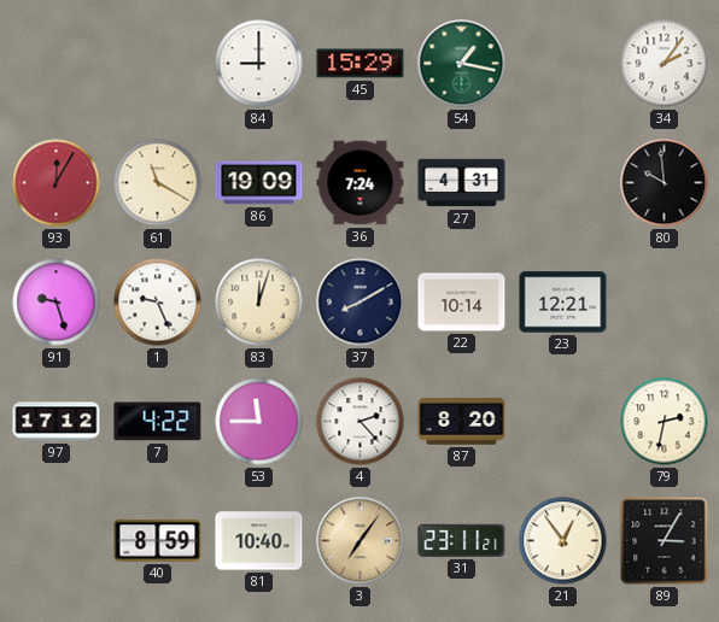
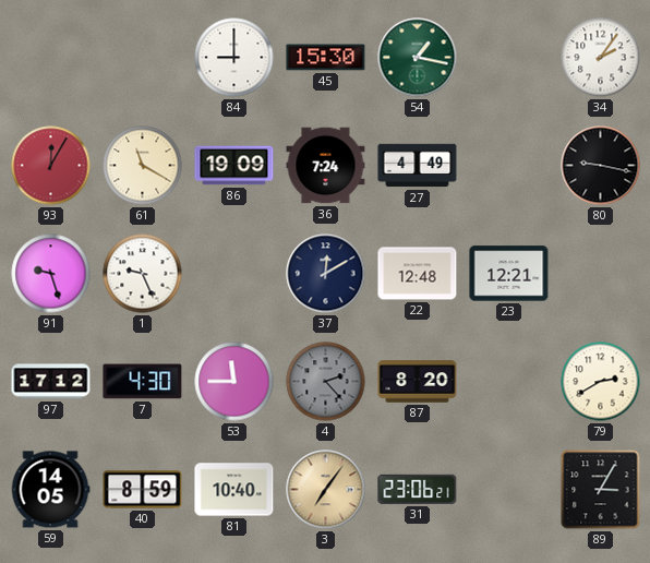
45: 15:29 -> 15:30 (326, 58)
27: 4:31 -> 4:49 (418, 166)
80: 9:59 -> 9:17 (601, 166)
83: 12:03 -> none (259, 303)
37: 8:10 -> 12:10 (326, 274)
22: 10:14 -> 12:48 (418, 274)
7: 4:22 -> 4:30 (143, 382)
4 dial: white -> grey (326, 382)
79: 2:32 -> 2:40 (601, 382)
59: none -> 14:05 (50, 490)
31: 23:11 -> 23:06 (418, 489)
21: 12:54 -> none (563, 541)
